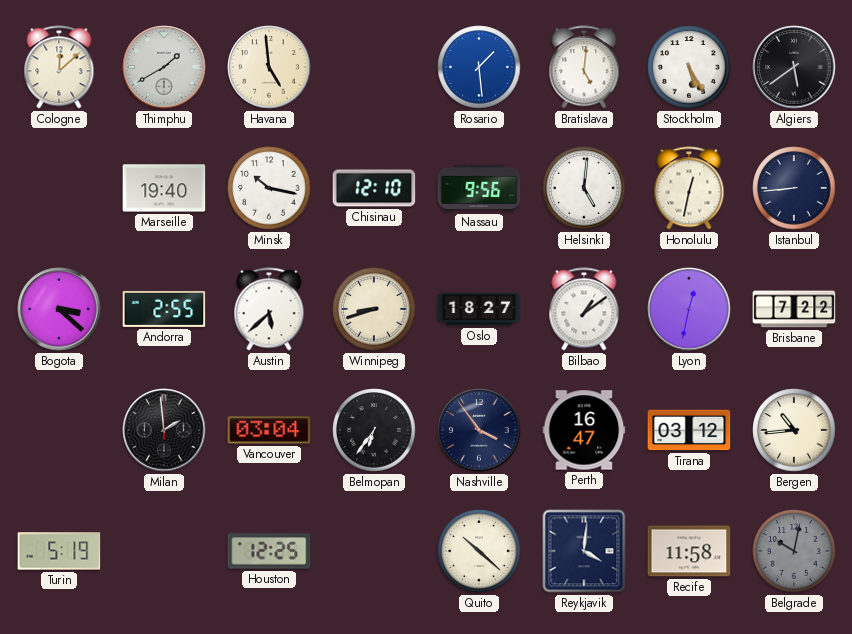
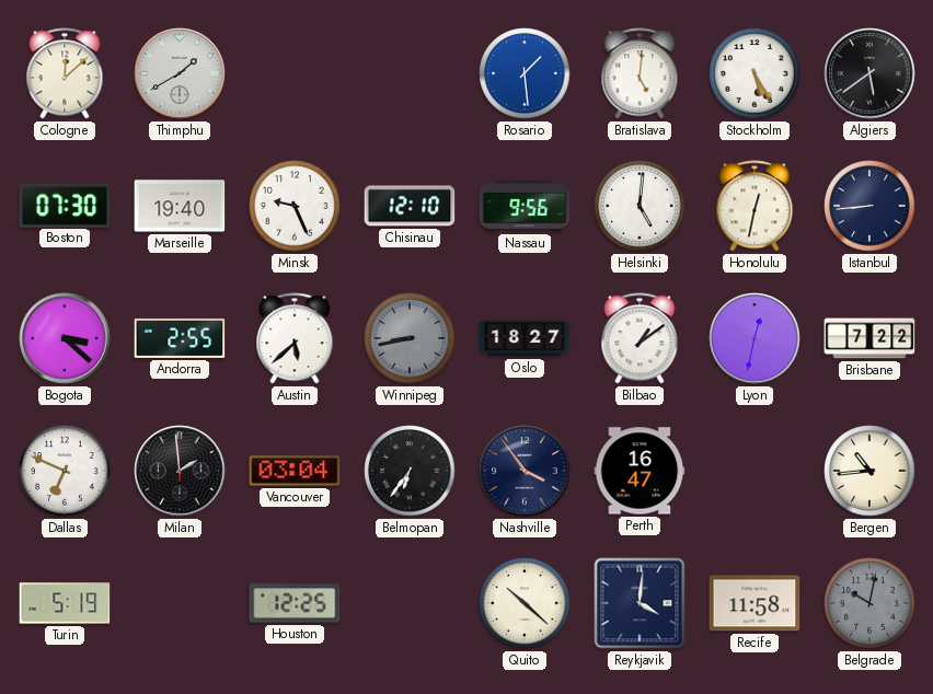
Havana: 4:59 -> none (269, 67)
Boston: none -> 07:30 (65, 205)
Minsk: 10:17 -> 9:26 (295, 206)
Winnipeg: 8:42 -> 8:43 (410, 338)
Winnipeg dial: cream -> grey (410, 338)
Dallas: none -> 6:49 (65, 471)
Tirana: 03:12 -> none (689, 430)
